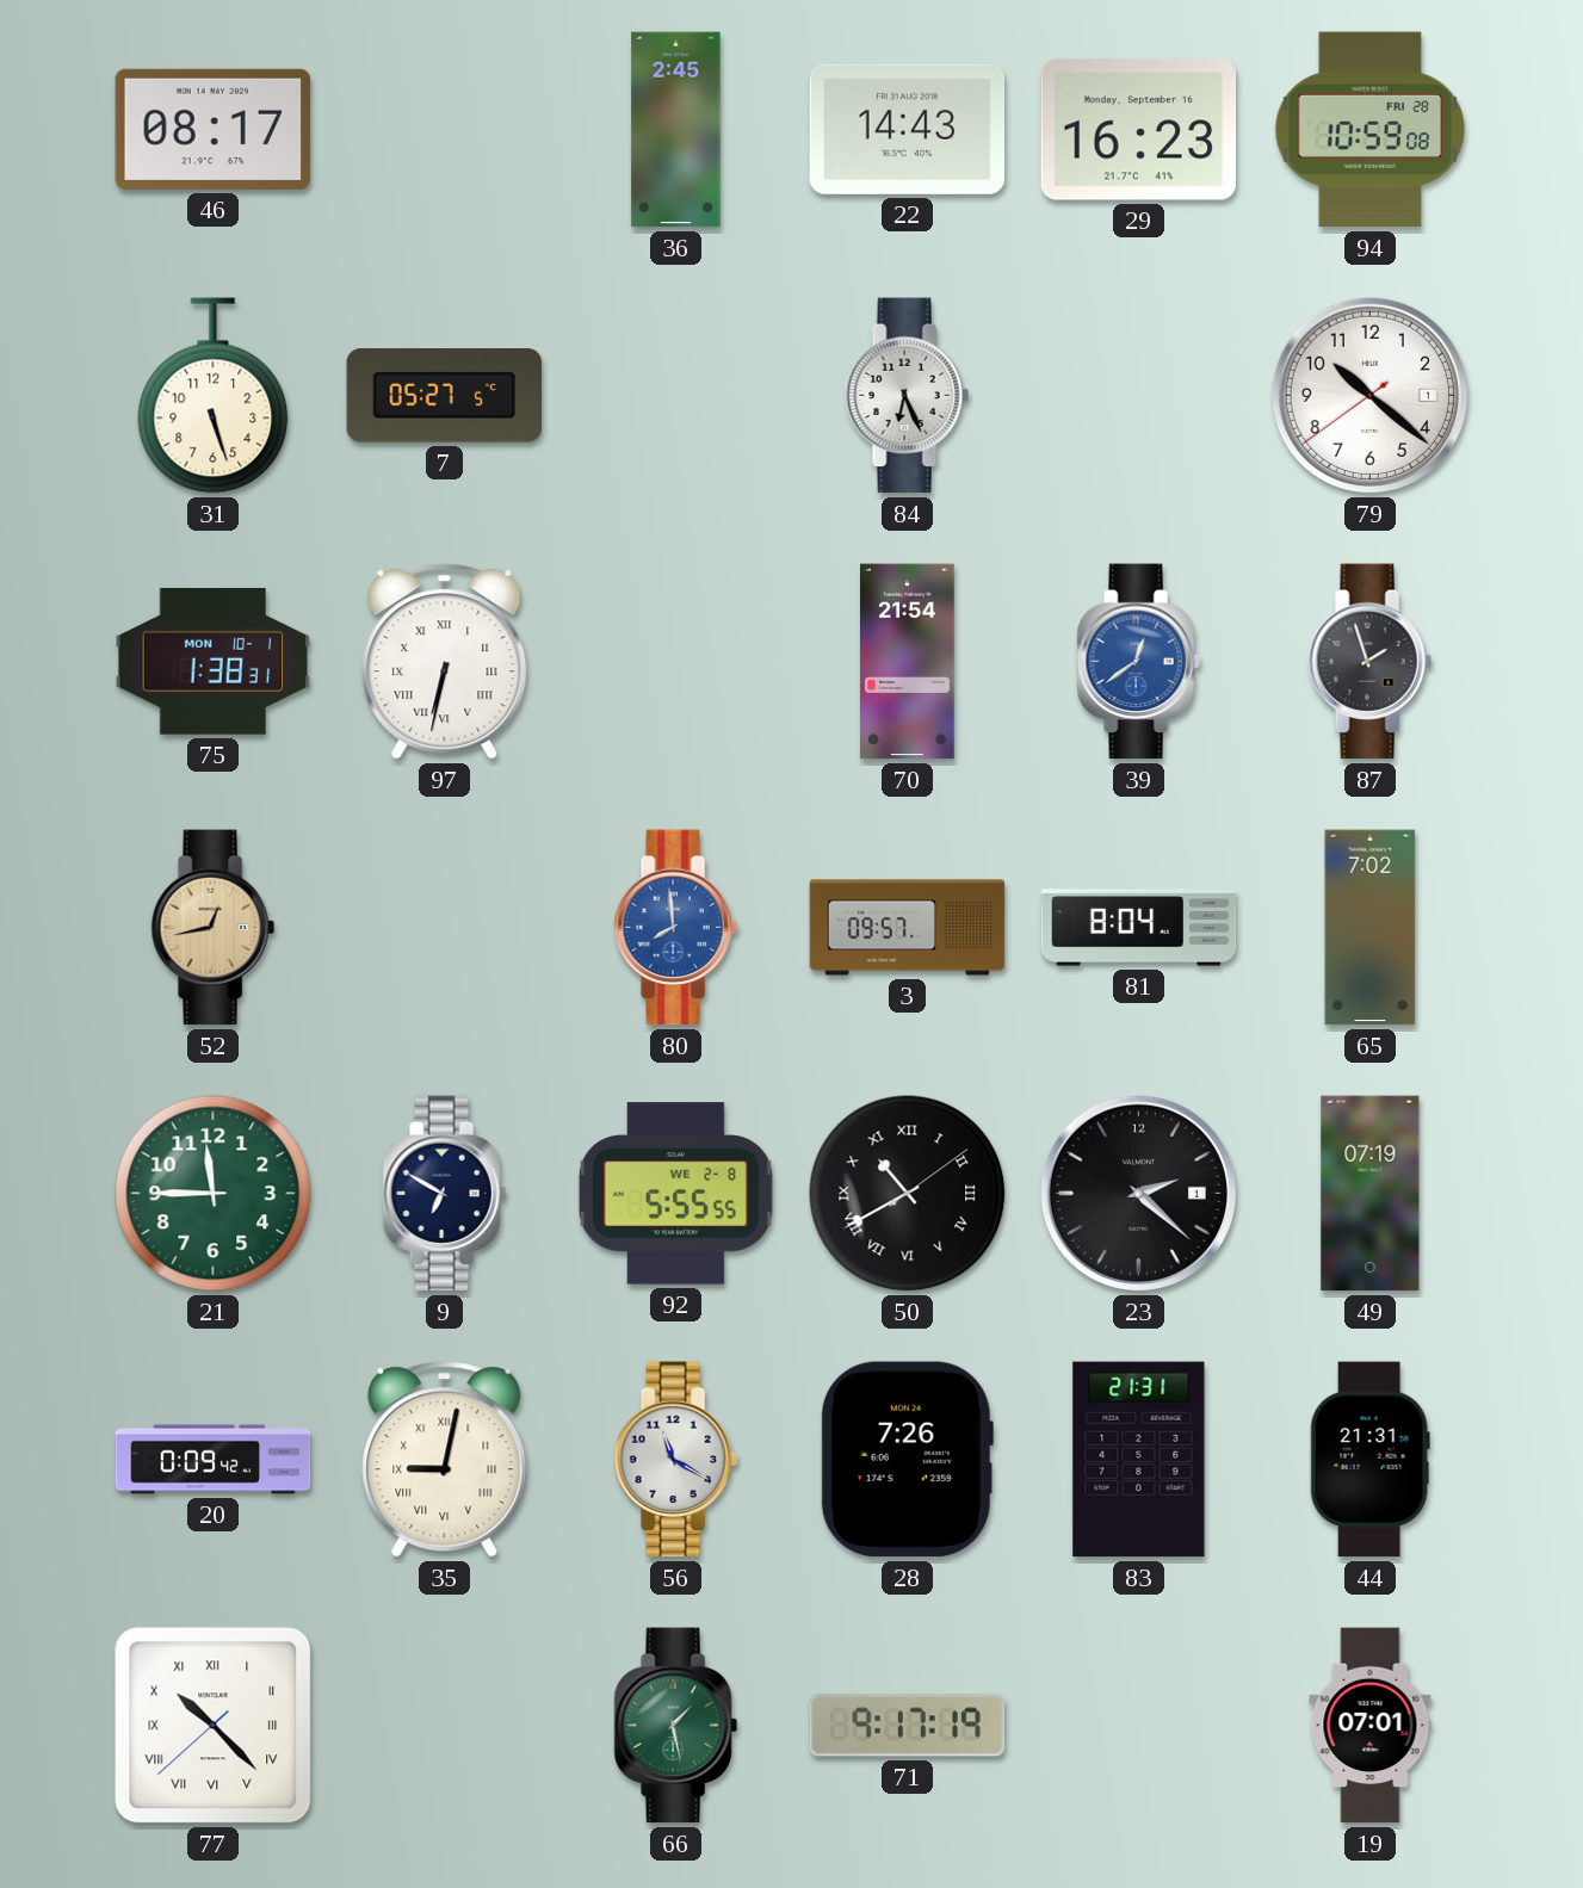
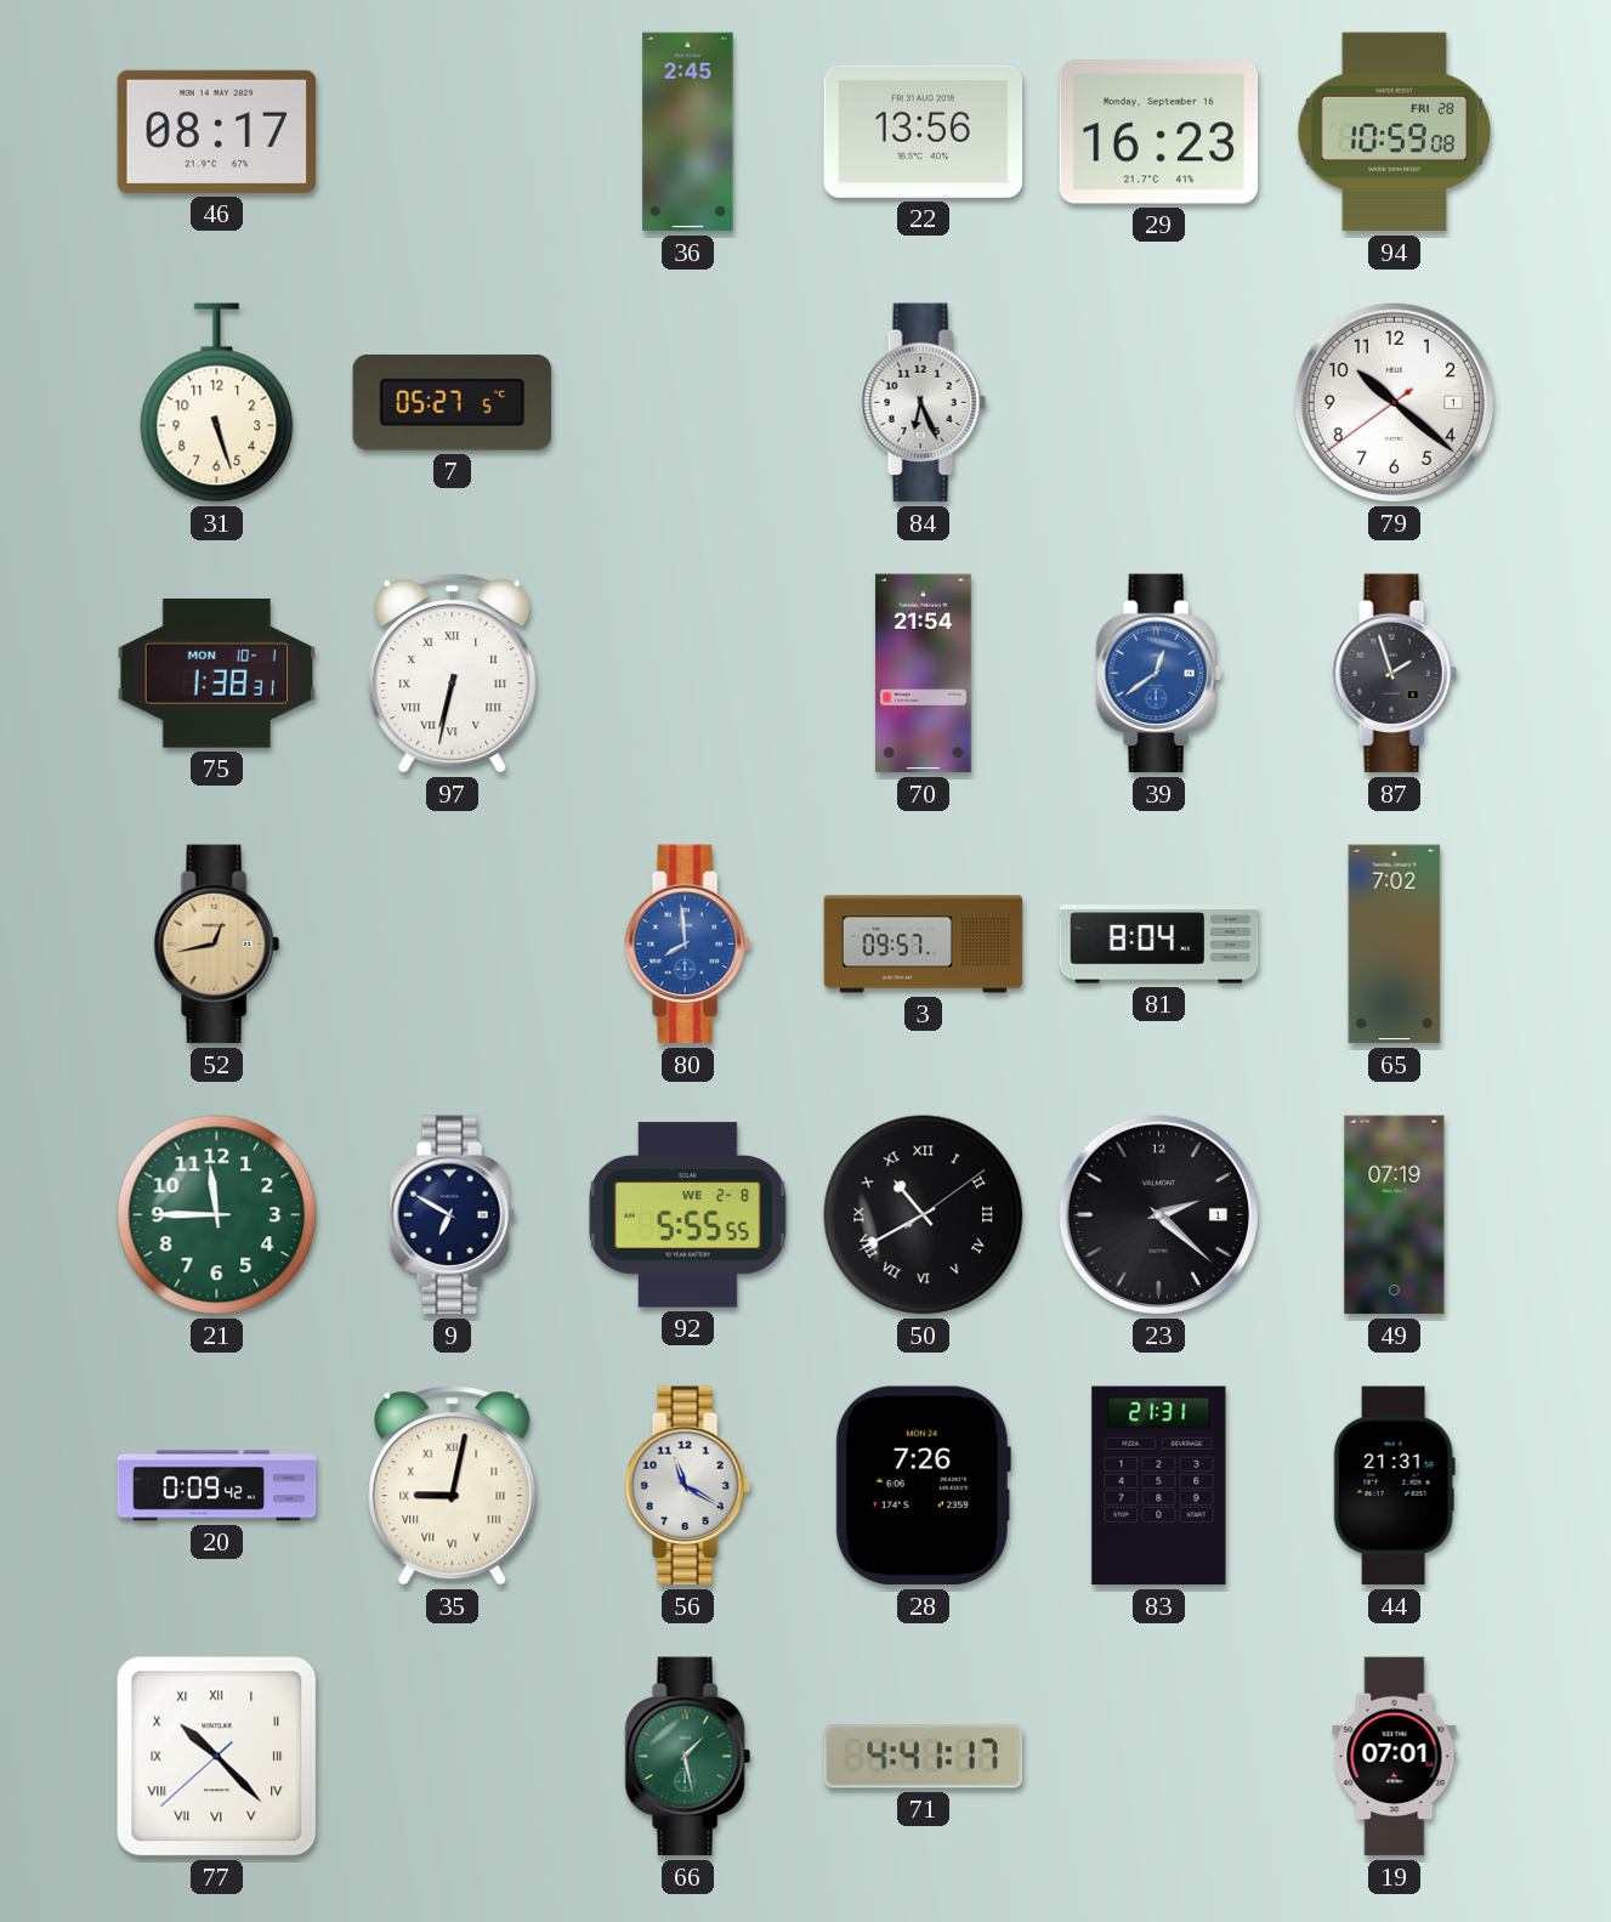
22: 14:43 -> 13:56 (924, 131)
71: 9:17 -> 4:41 (924, 1757)
